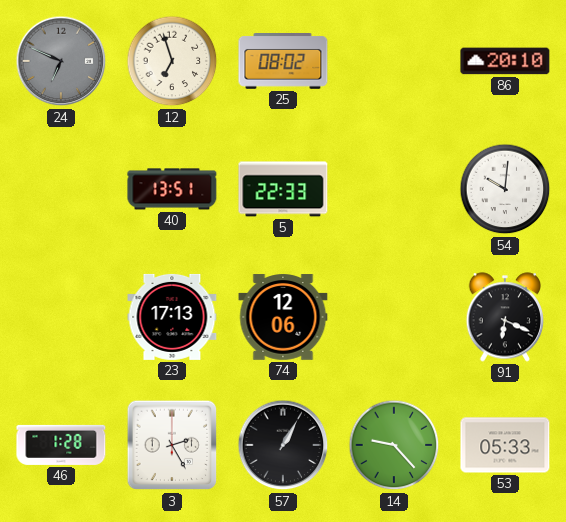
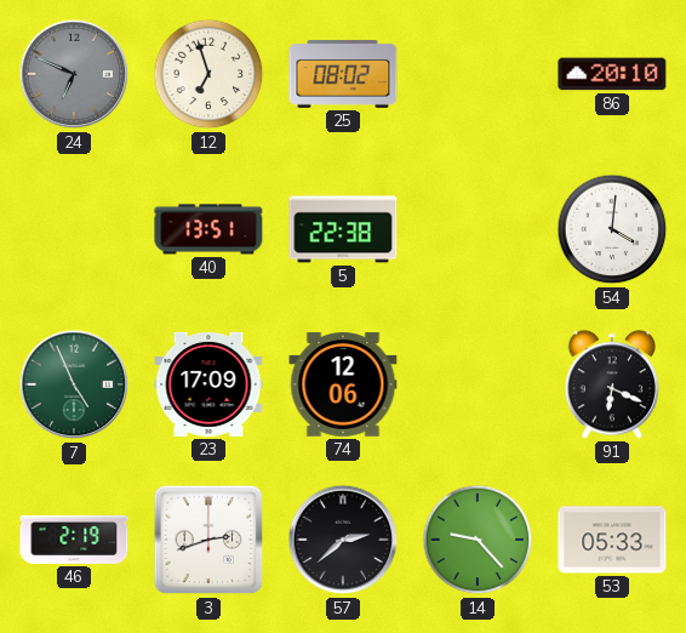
5: 22:33 -> 22:38 (343, 229)
54: 10:01 -> 4:01 (612, 229)
7: none -> 4:56 (74, 384)
23: 17:13 -> 17:09 (208, 384)
46: 1:28 -> 2:19 (74, 540)
3: 2:25 -> 2:42 (208, 540)
57: 1:05 -> 2:38 (343, 540)
